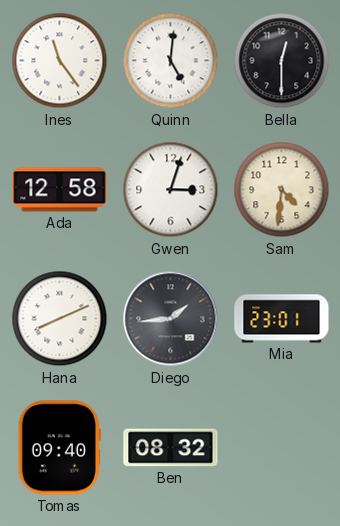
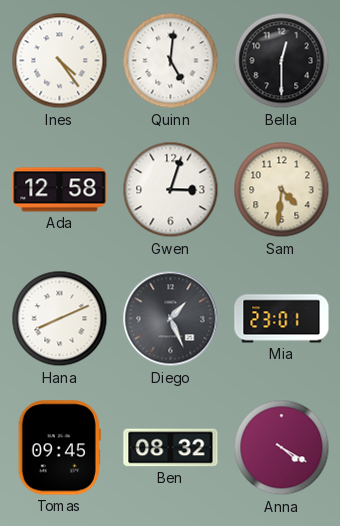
Ines: 11:24 -> 4:24 (60, 61)
Diego: 1:44 -> 1:26 (171, 319)
Tomas: 09:40 -> 09:45 (59, 448)
Anna: none -> 4:20 (282, 448)
